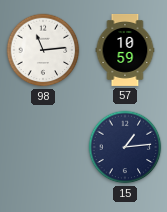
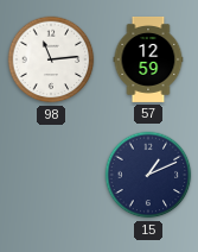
57: 10:59 -> 12:59 (148, 59)
15: 1:14 -> 1:11 (148, 175)
